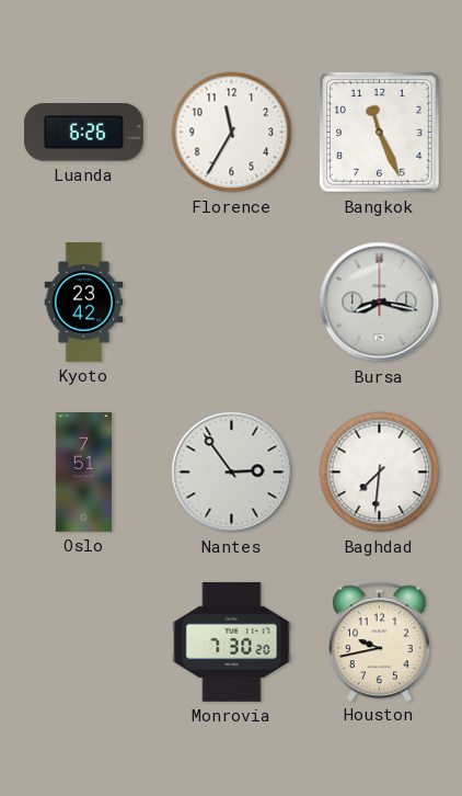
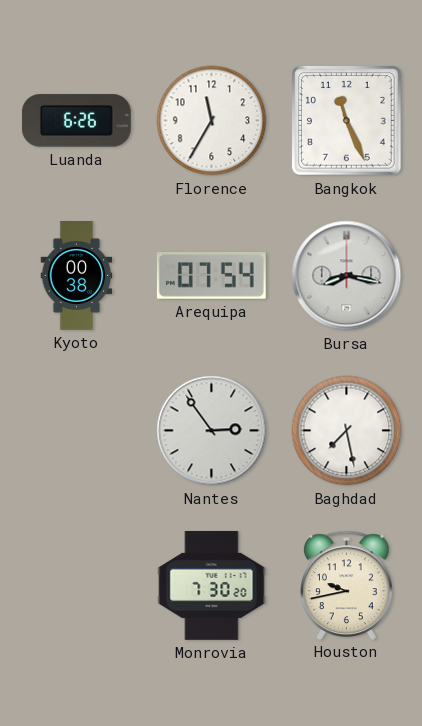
Kyoto: 23:42 -> 00:38 (77, 276)
Arequipa: none -> 07:54 (211, 276)
Oslo: 7:51 -> none (83, 473)
Baghdad: 7:31 -> 7:28 (347, 431)
